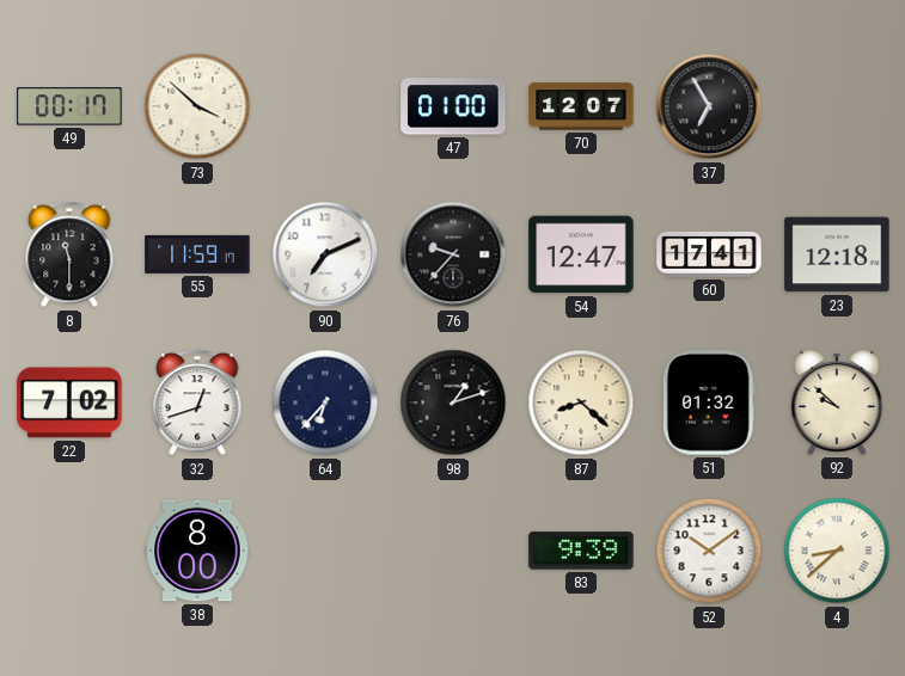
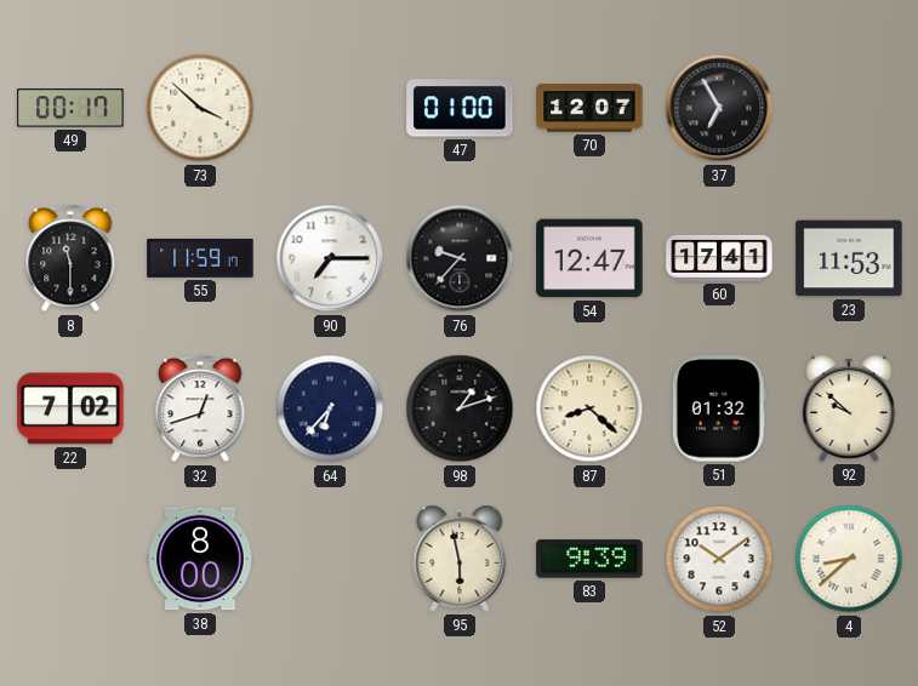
90: 7:11 -> 7:15 (330, 258)
23: 12:18 -> 11:53 (849, 258)
95: none -> 5:58 (460, 559)
